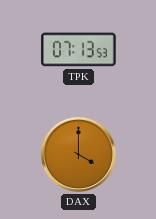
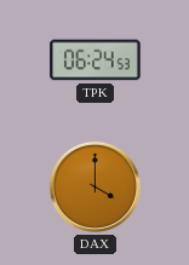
TPK: 07:13 -> 06:24 (96, 61)
